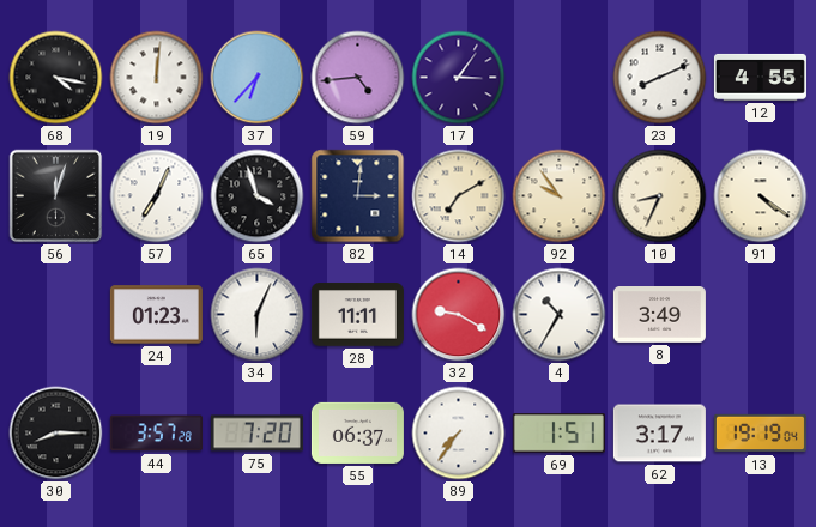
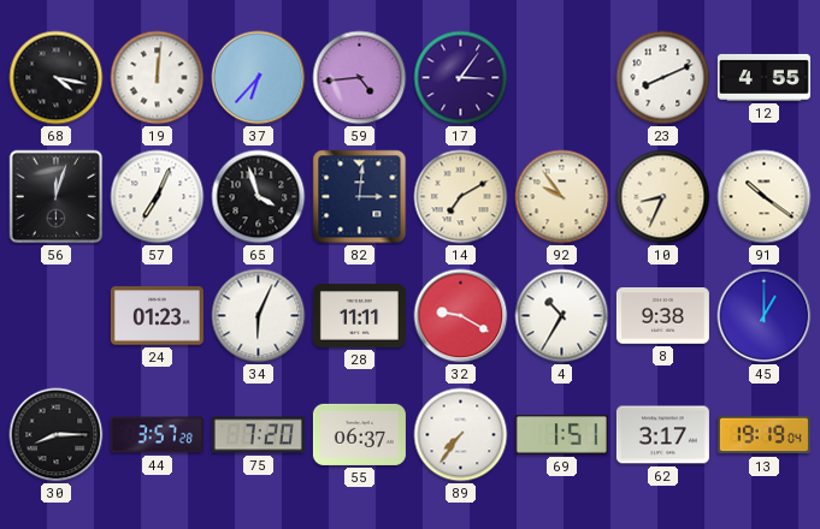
91: 4:21 -> 10:21 (765, 197)
8: 3:49 -> 9:38 (662, 316)
45: none -> 1:00 (765, 316)
